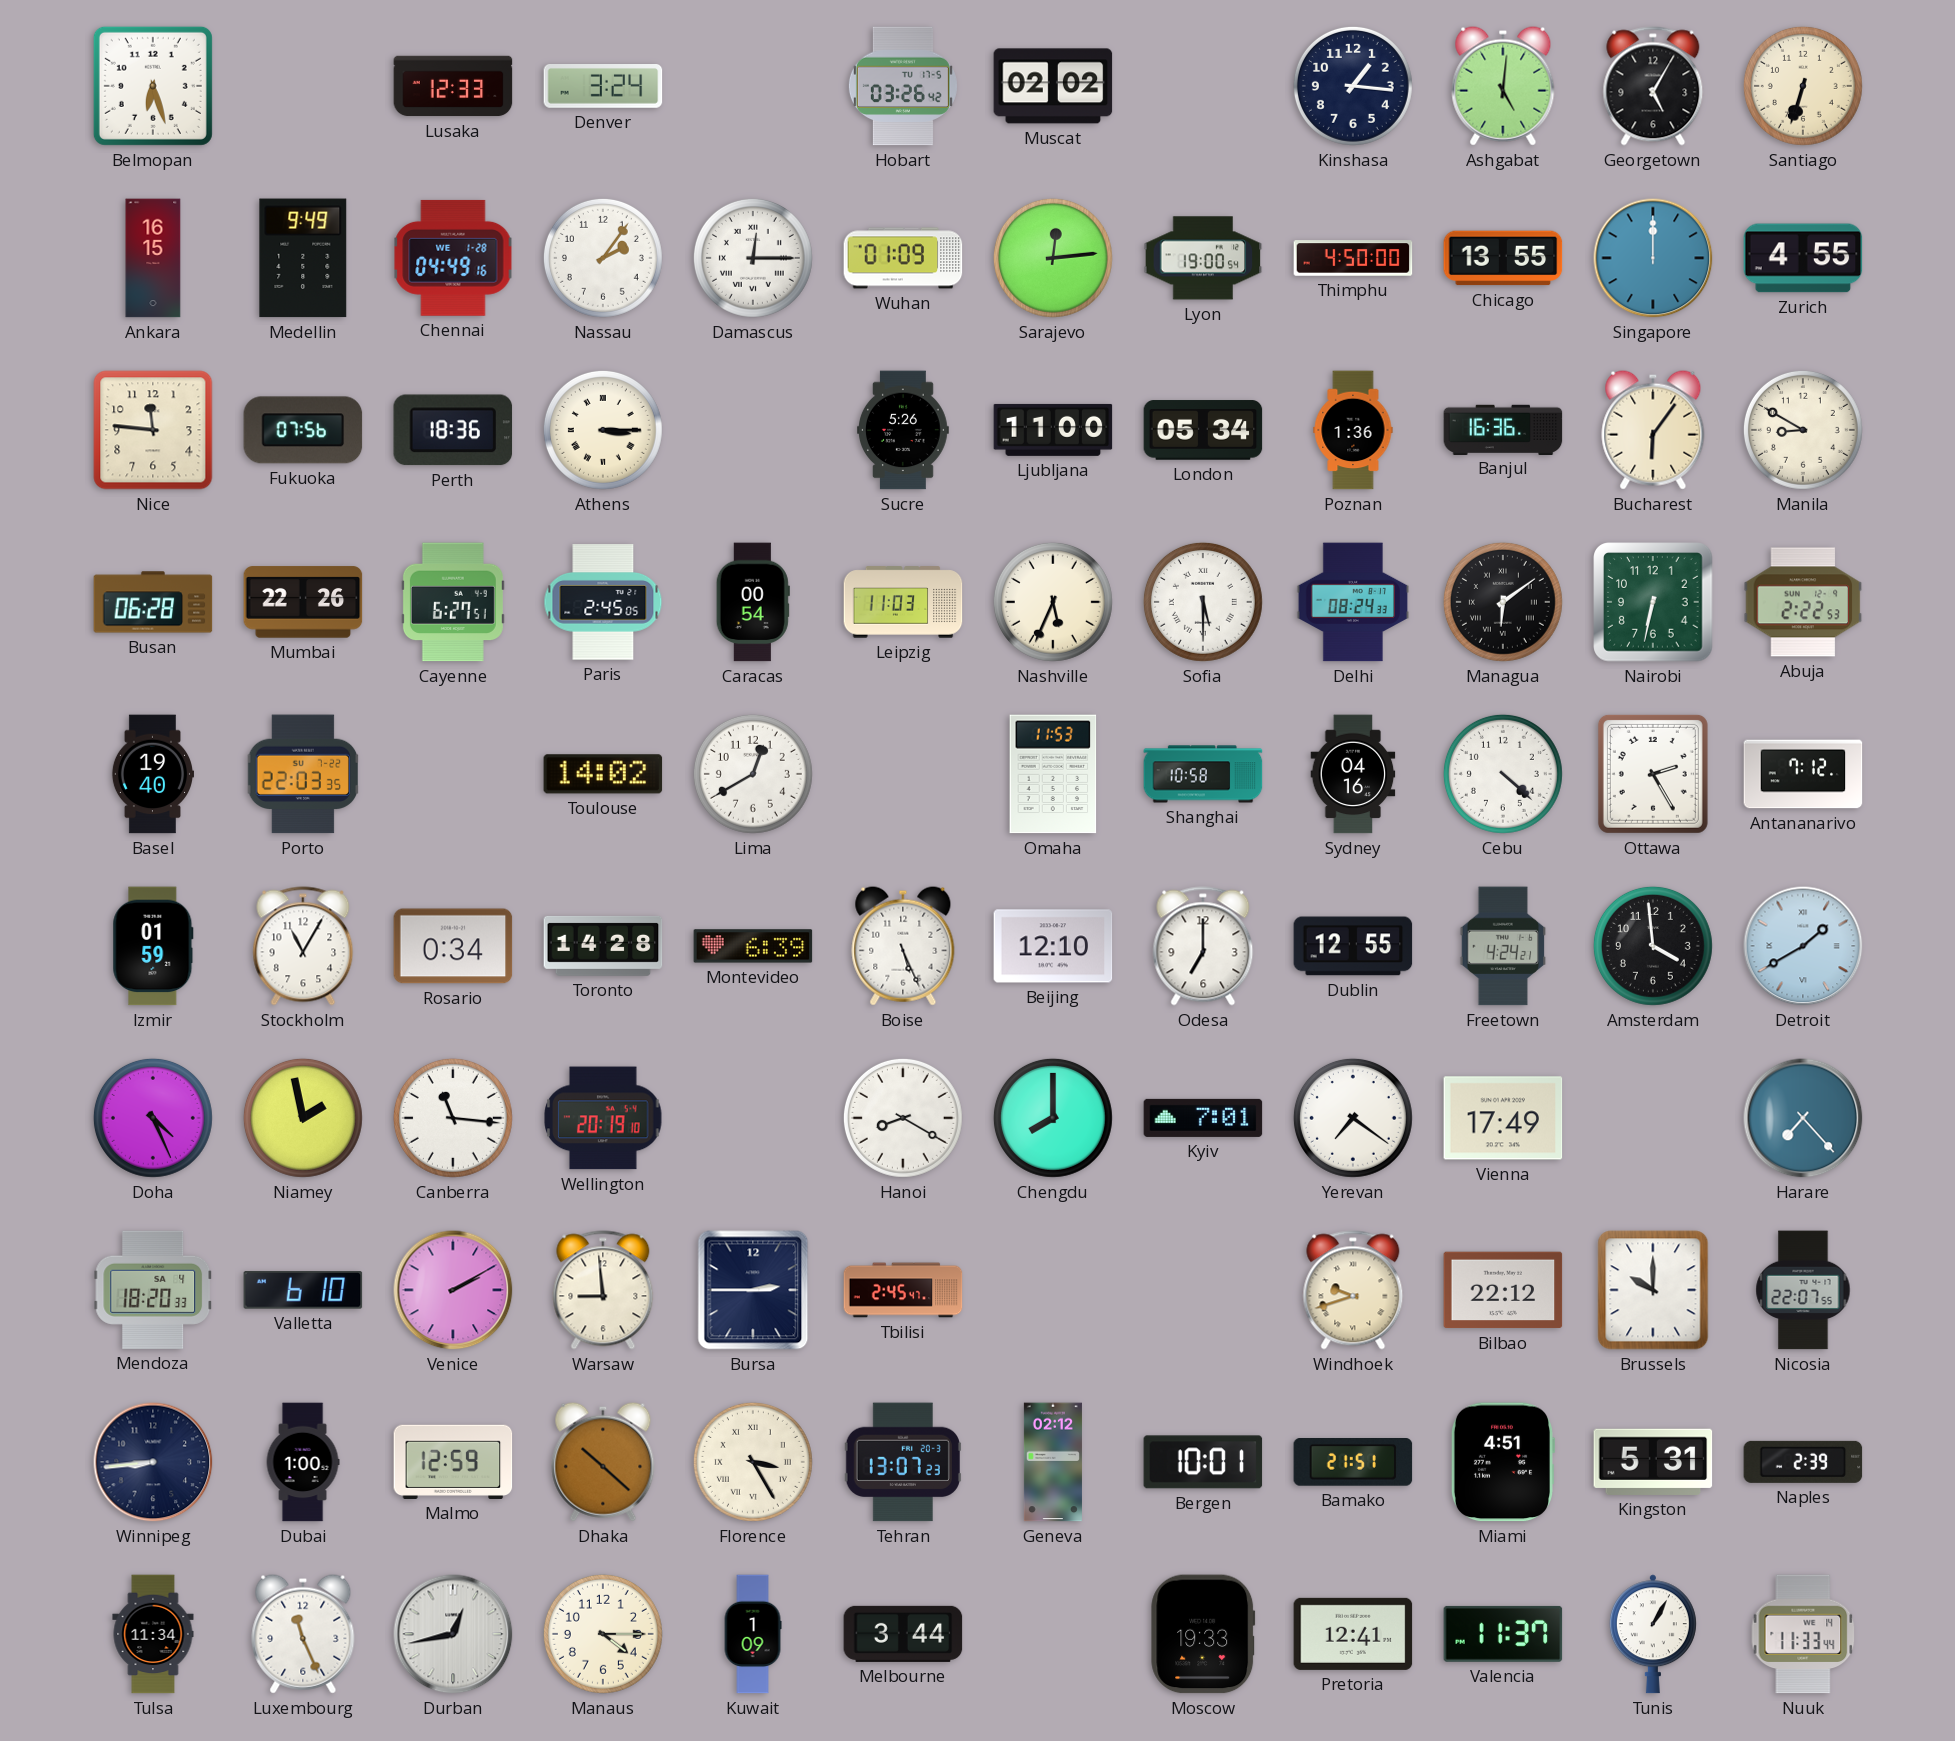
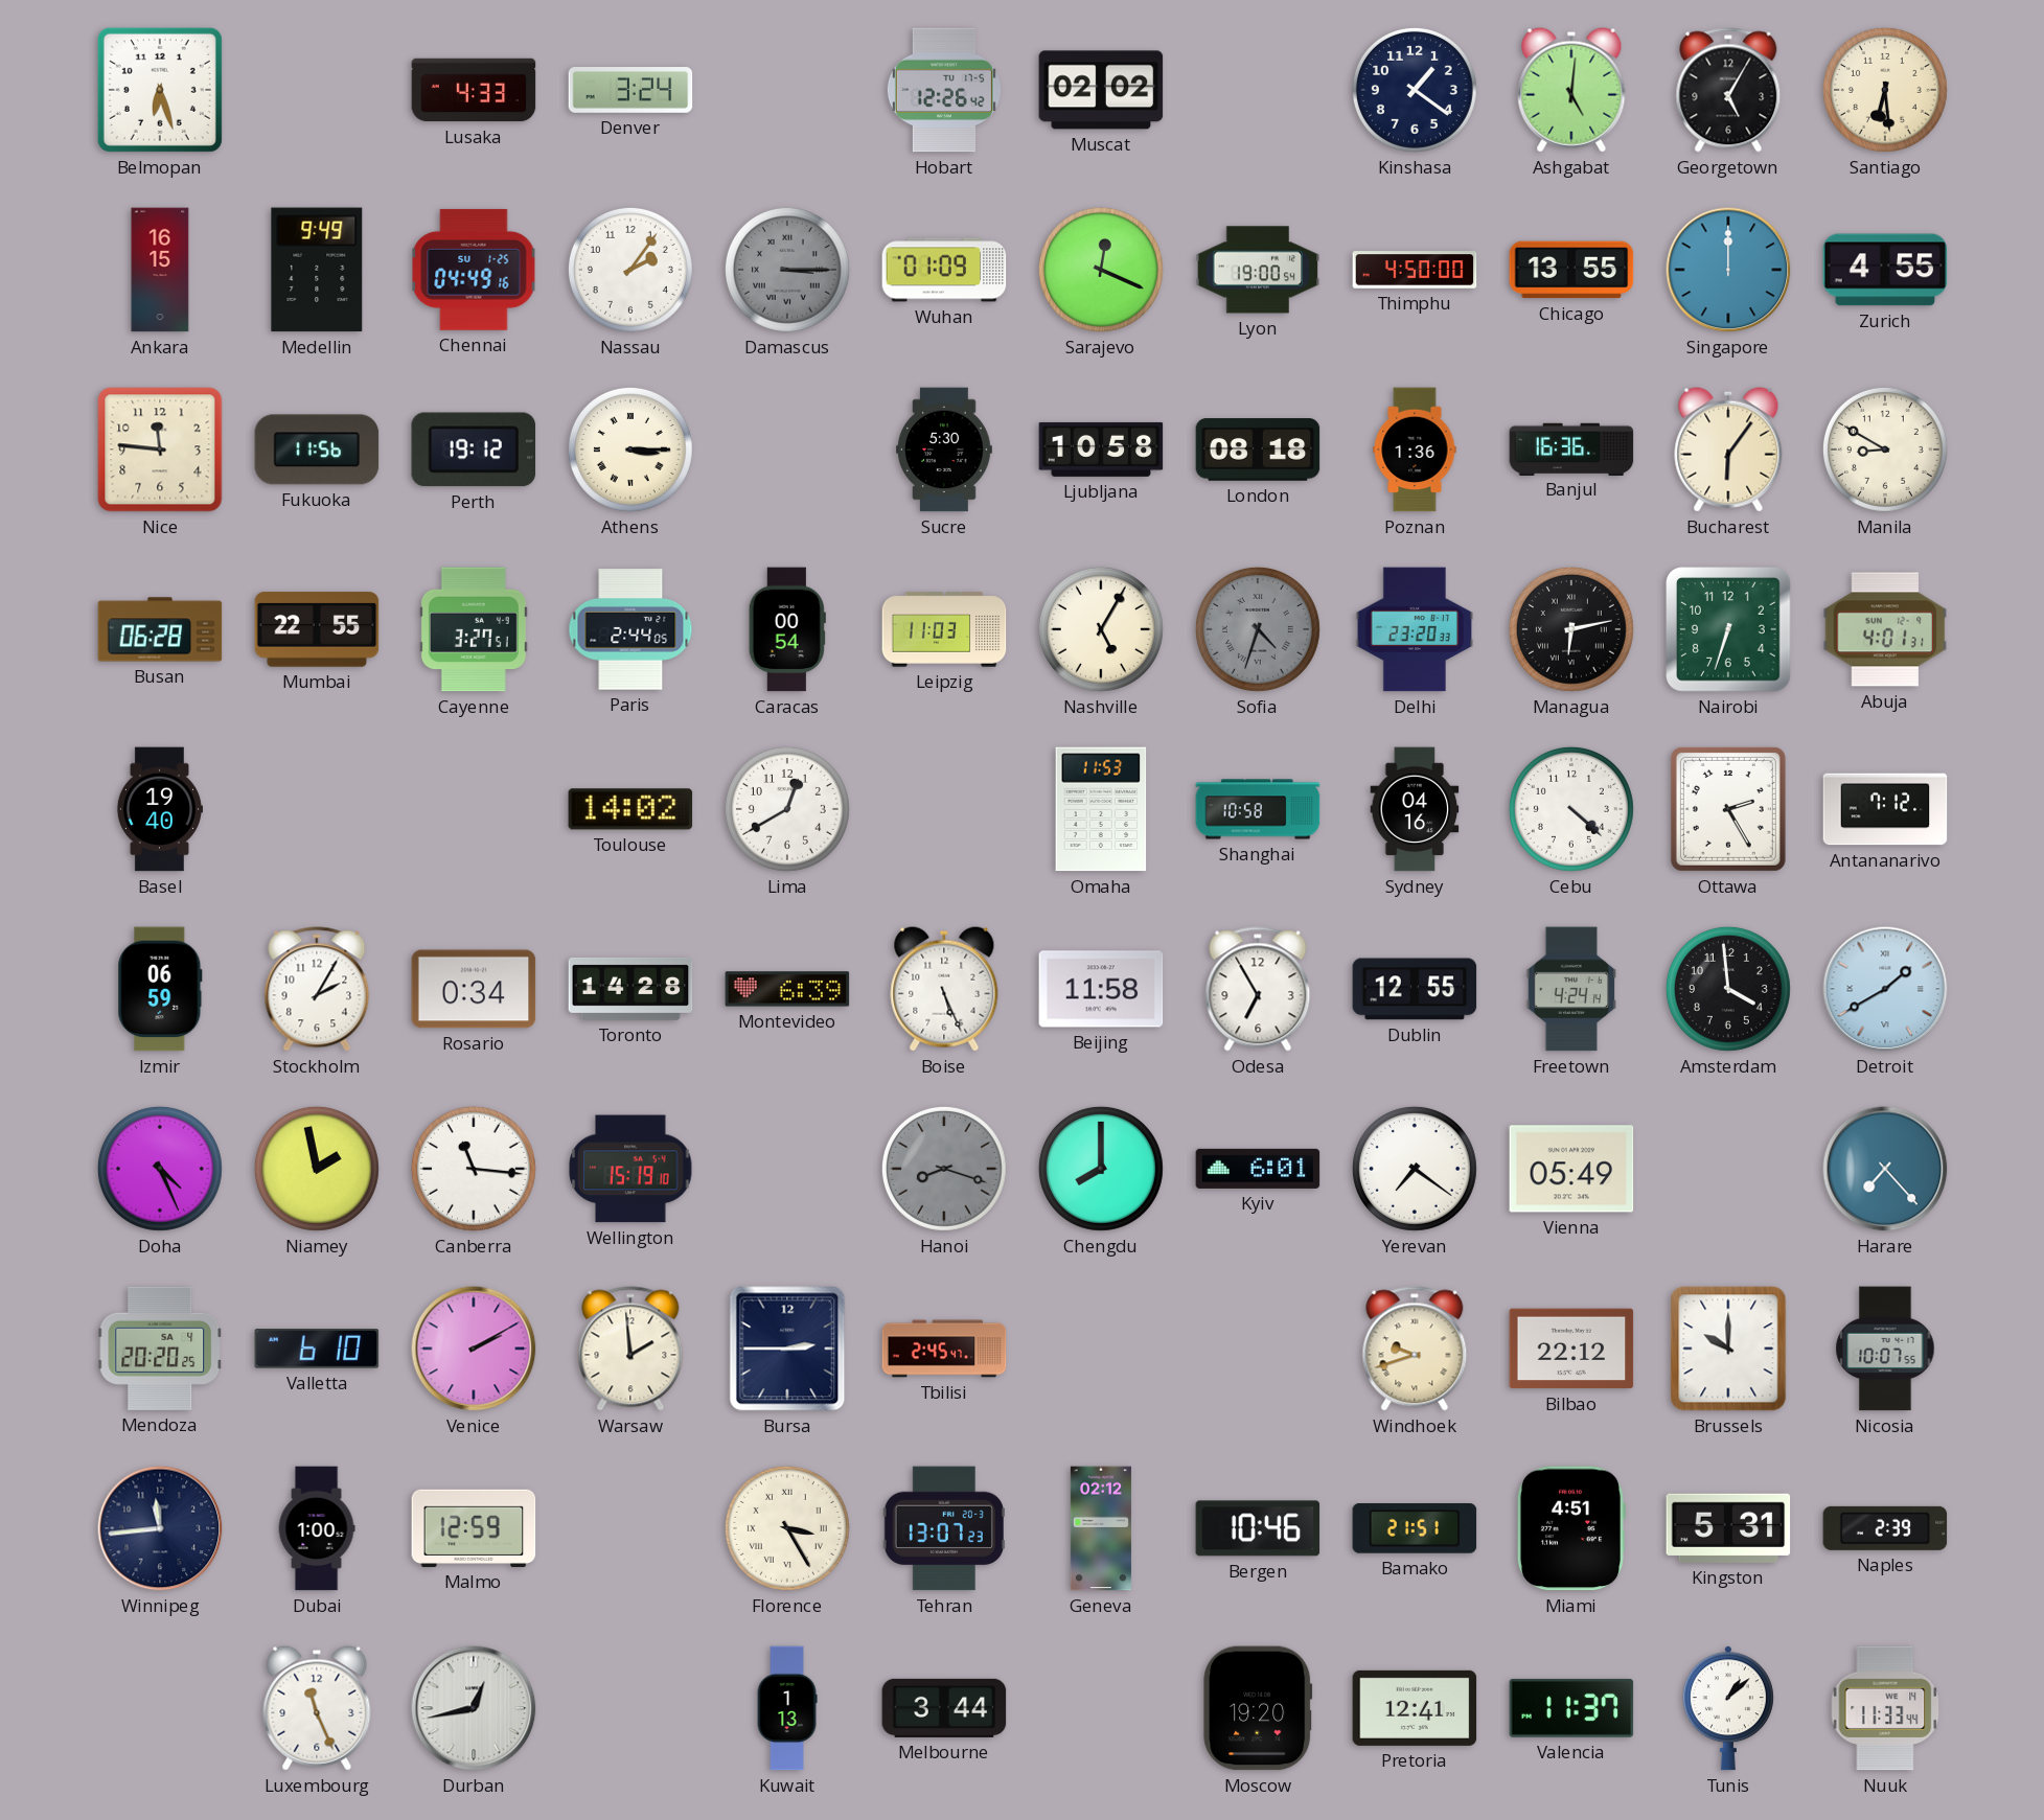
Lusaka: 12:33 -> 4:33 (474, 90)
Hobart: 03:26 -> 12:26 (944, 90)
Kinshasa: 1:16 -> 1:21 (1415, 90)
Santiago: 6:33 -> 6:29 (1885, 90)
Chennai date: WE 1-28 -> SU 1-25 (474, 270)
Damascus: 12:15 -> 3:15 (787, 270)
Damascus dial: white -> grey (787, 270)
Sarajevo: 12:14 -> 12:19 (1101, 270)
Fukuoka: 07:56 -> 11:56 (317, 450)
Perth: 18:36 -> 19:12 (474, 450)
Sucre: 5:26 -> 5:30 (945, 450)
Ljubljana: 11:00 -> 10:58 (1101, 450)
London: 05:34 -> 08:18 (1258, 450)
Mumbai: 22:26 -> 22:55 (317, 629)
Cayenne: 6:27 -> 3:27 (474, 629)
Paris: 2:45 -> 2:44 (630, 629)
Nashville: 5:34 -> 5:05 (1101, 629)
Sofia: 5:30 -> 4:33 (1258, 629)
Sofia dial: white -> grey (1258, 629)
Delhi: 08:24 -> 23:20 (1414, 629)
Managua: 6:09 -> 6:13 (1571, 629)
Nairobi: 6:32 -> 6:33 (1728, 629)
Abuja: 2:22 -> 4:01 (1885, 629)
Porto: 22:03 -> none (303, 774)
Izmir: 01:59 -> 06:59 (160, 989)
Stockholm: 11:05 -> 2:05 (317, 989)
Beijing: 12:10 -> 11:58 (1101, 989)
Odesa: 7:00 -> 6:55 (1258, 989)
Freetown: 4:24:21 -> 4:24:14 (1571, 989)
Wellington: 20:19 -> 15:19 (630, 1169)
Hanoi: 8:20 -> 8:18 (944, 1169)
Hanoi dial: white -> grey (944, 1169)
Kyiv: 7:01 -> 6:01 (1258, 1169)
Vienna: 17:49 -> 05:49 (1571, 1169)
Mendoza: 18:20 -> 20:20 (160, 1349)
Warsaw: 8:59 -> 1:59 (630, 1349)
Nicosia: 22:07 -> 10:07 (1885, 1349)
Winnipeg: 8:44 -> 11:44 (160, 1528)
Dhaka: 10:22 -> none (603, 1462)
Bergen: 10:01 -> 10:46 (1258, 1528)
Tulsa: 11:34 -> none (153, 1634)
Manaus: 4:15 -> none (603, 1634)
Kuwait: 1:09 -> 1:13 (787, 1708)
Moscow: 19:33 -> 19:20 (1258, 1708)
Tunis: 1:05 -> 1:08 (1728, 1708)
